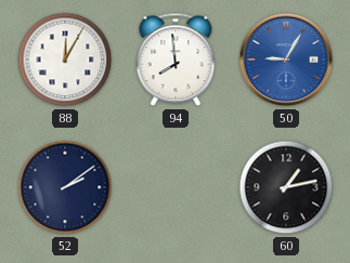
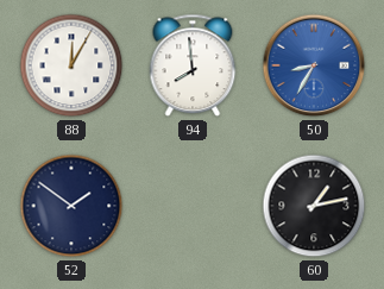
50: 9:05 -> 8:35 (314, 65)
52: 2:09 -> 1:51 (71, 206)
